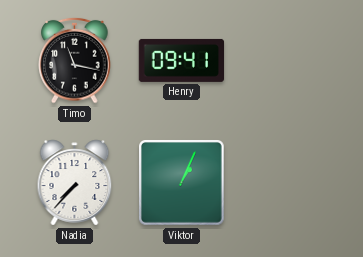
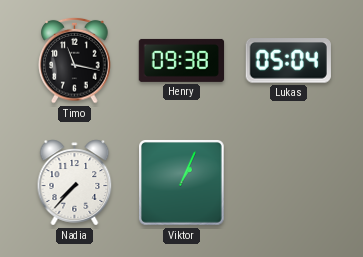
Henry: 09:41 -> 09:38 (182, 60)
Lukas: none -> 05:04 (288, 61)
